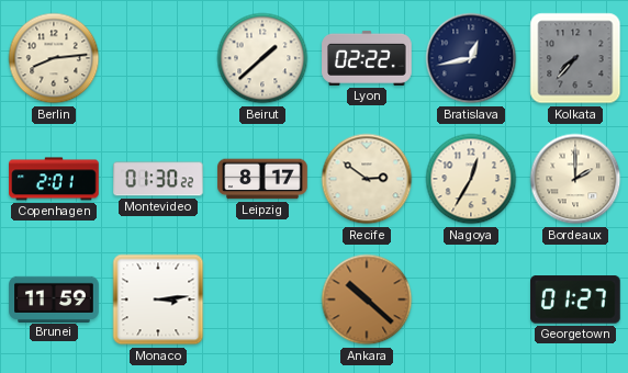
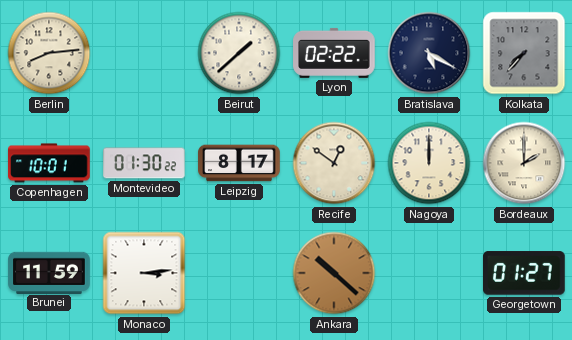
Bratislava: 12:43 -> 5:20 (429, 53)
Copenhagen: 2:01 -> 10:01 (49, 163)
Recife: 2:51 -> 12:51 (334, 163)
Nagoya: 12:35 -> 12:00 (429, 163)
